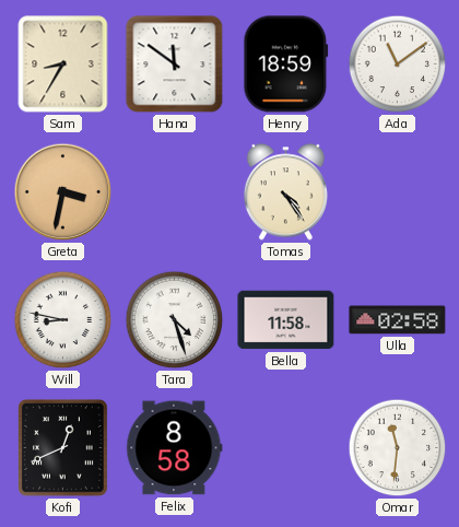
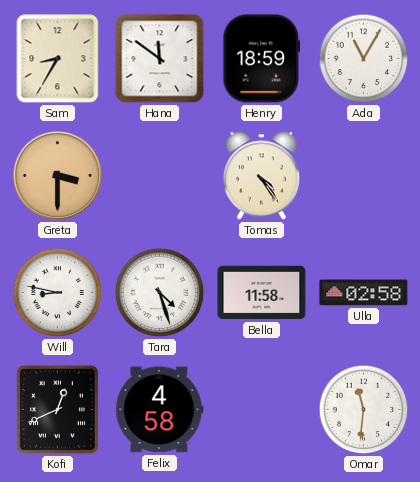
Ada: 11:09 -> 11:05 (364, 59)
Greta: 3:32 -> 3:30 (58, 176)
Felix: 8:58 -> 4:58 (160, 410)
